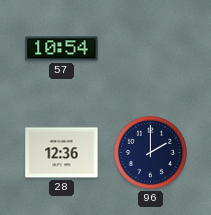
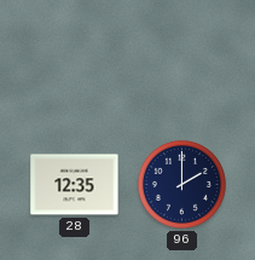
57: 10:54 -> none (62, 49)
28: 12:36 -> 12:35 (75, 185)
